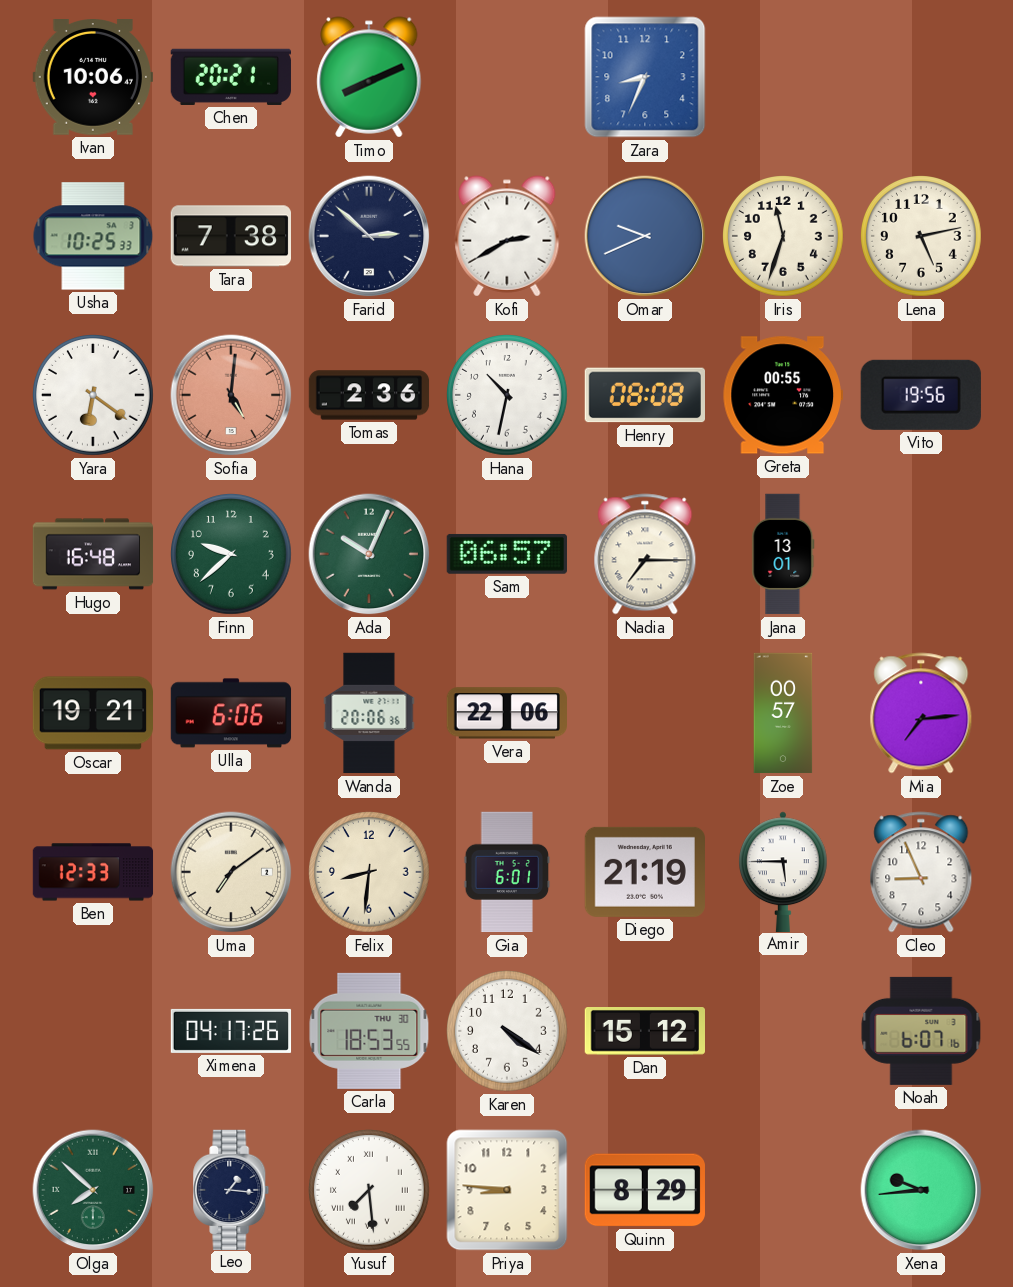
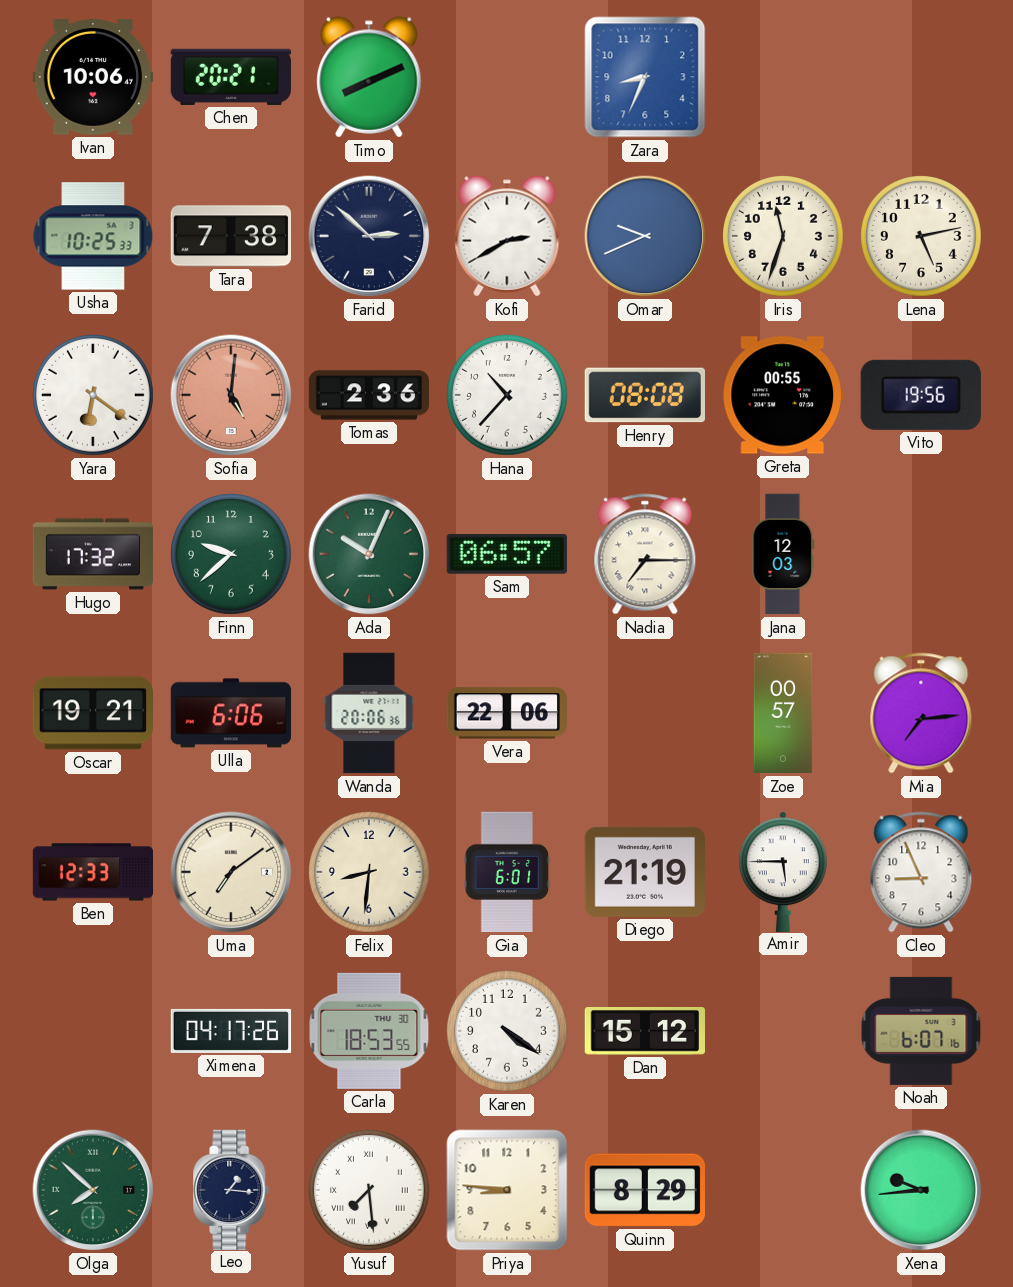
Hana: 10:32 -> 10:37 (508, 396)
Hugo: 16:48 -> 17:32 (93, 554)
Jana: 13:01 -> 12:03 (783, 554)
